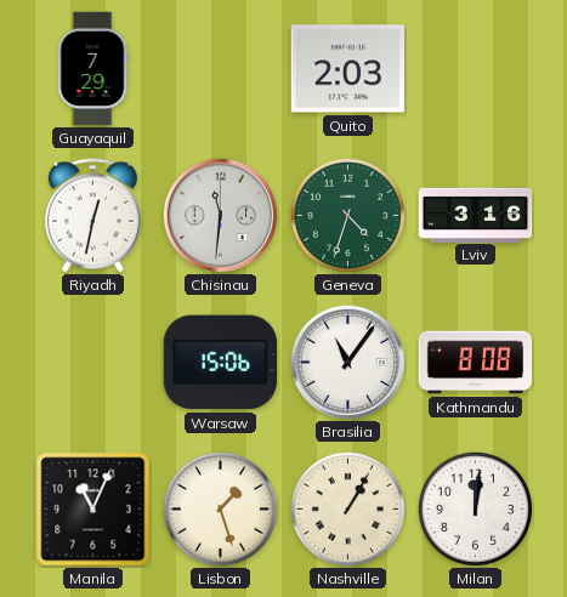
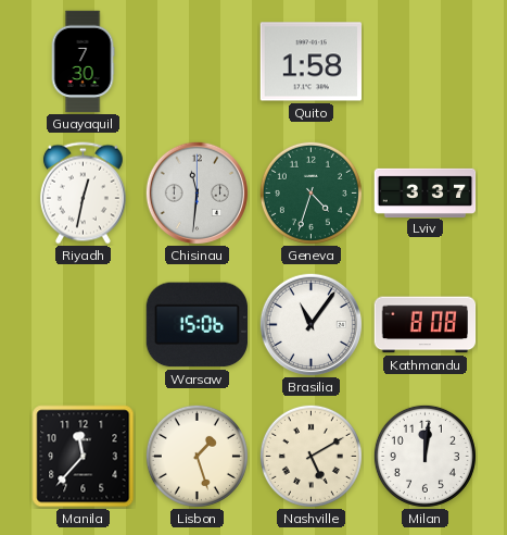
Guayaquil: 7:29 -> 7:30 (83, 62)
Quito: 2:03 -> 1:58 (312, 62)
Lviv: 3:16 -> 3:37 (426, 192)
Manila: 11:04 -> 11:37 (84, 457)
Nashville: 1:05 -> 5:10 (310, 456)
